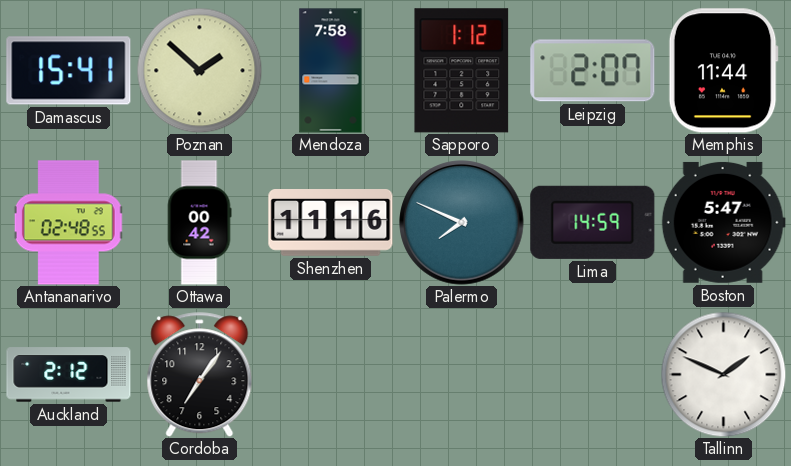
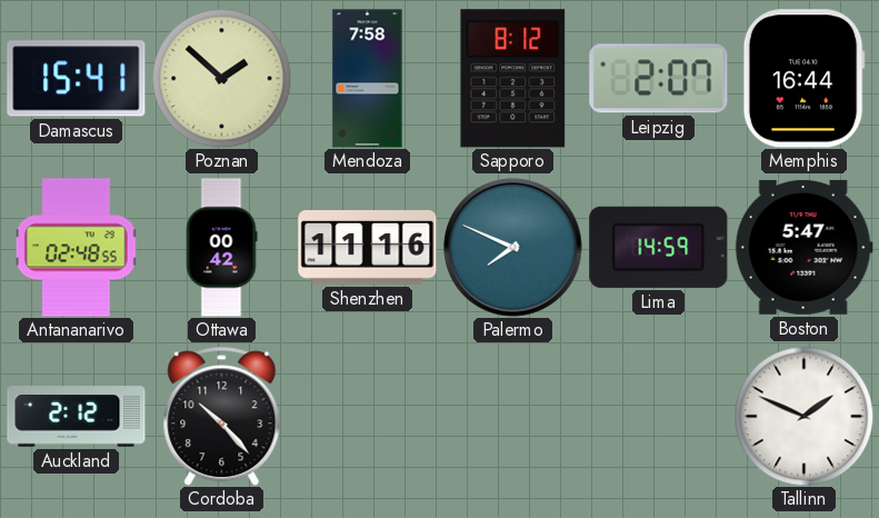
Sapporo: 1:12 -> 8:12 (513, 79)
Memphis: 11:44 -> 16:44 (803, 79)
Cordoba: 7:06 -> 10:23 (222, 417)
